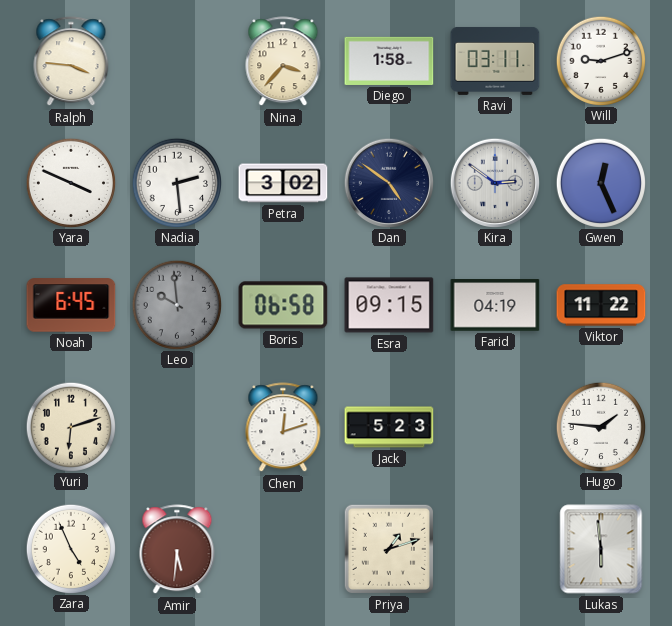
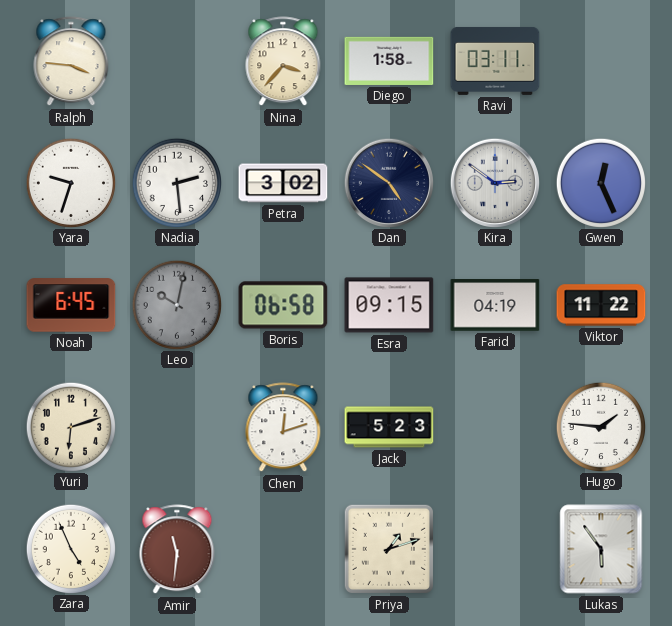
Will: 9:12 -> none (600, 60)
Yara: 3:49 -> 9:33 (70, 182)
Leo: 9:59 -> 10:02 (176, 304)
Amir: 5:31 -> 11:31 (177, 550)
Lukas: 5:59 -> 5:54 (601, 549)
